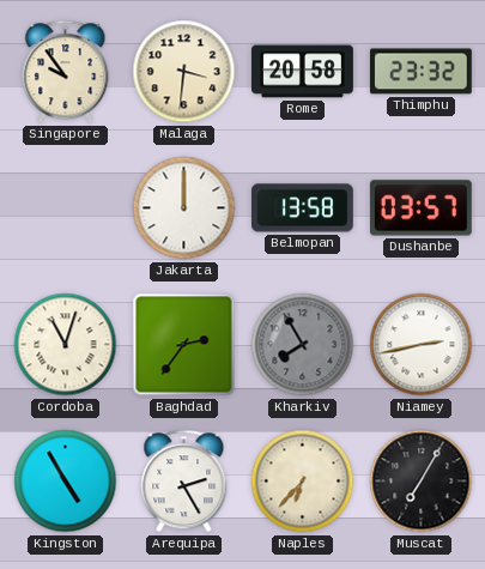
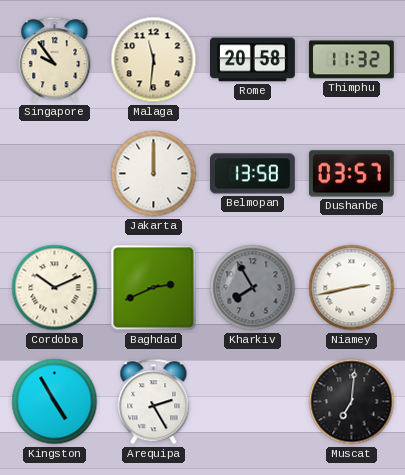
Malaga: 3:31 -> 11:31 (154, 60)
Thimphu: 23:32 -> 11:32 (351, 60)
Cordoba: 11:03 -> 10:11 (55, 288)
Baghdad: 2:36 -> 2:41 (154, 288)
Naples: 6:37 -> none (303, 482)
Muscat: 7:05 -> 7:01 (352, 402)
